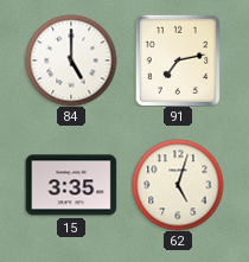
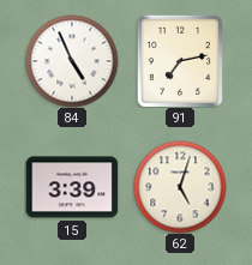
84: 5:00 -> 4:56 (72, 61)
15: 3:35 -> 3:39 (72, 187)
